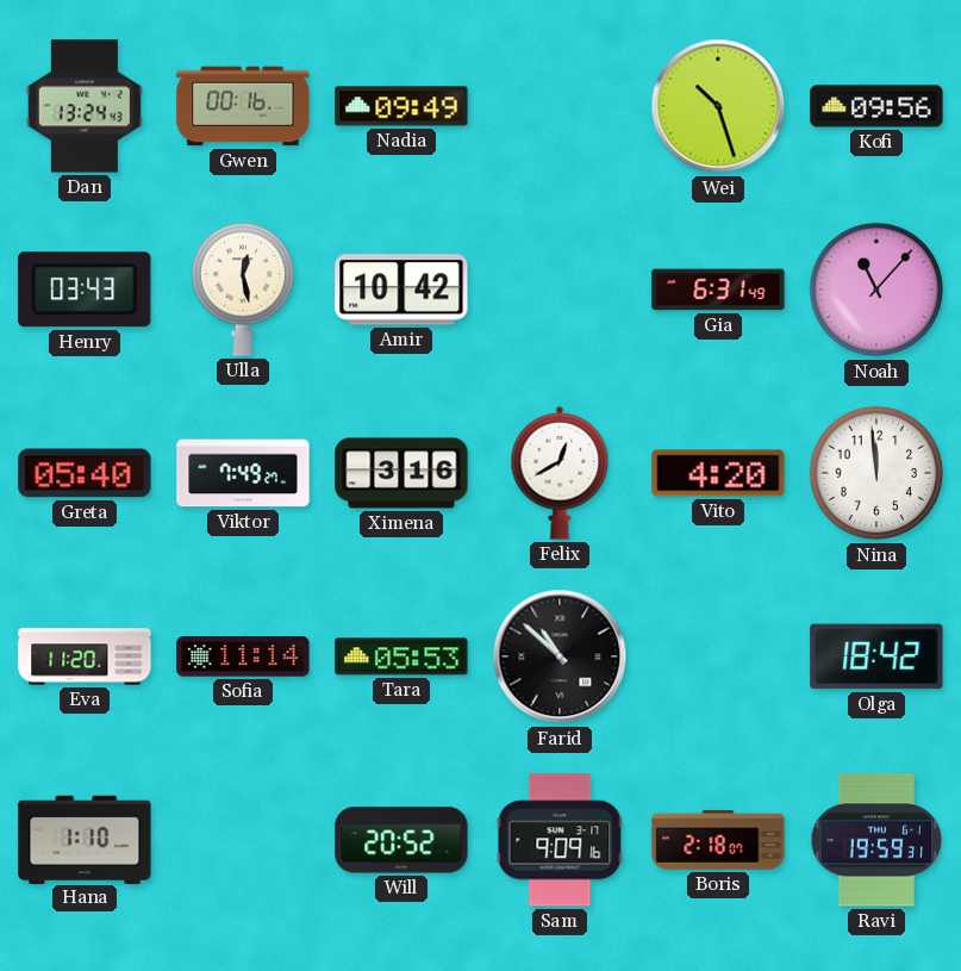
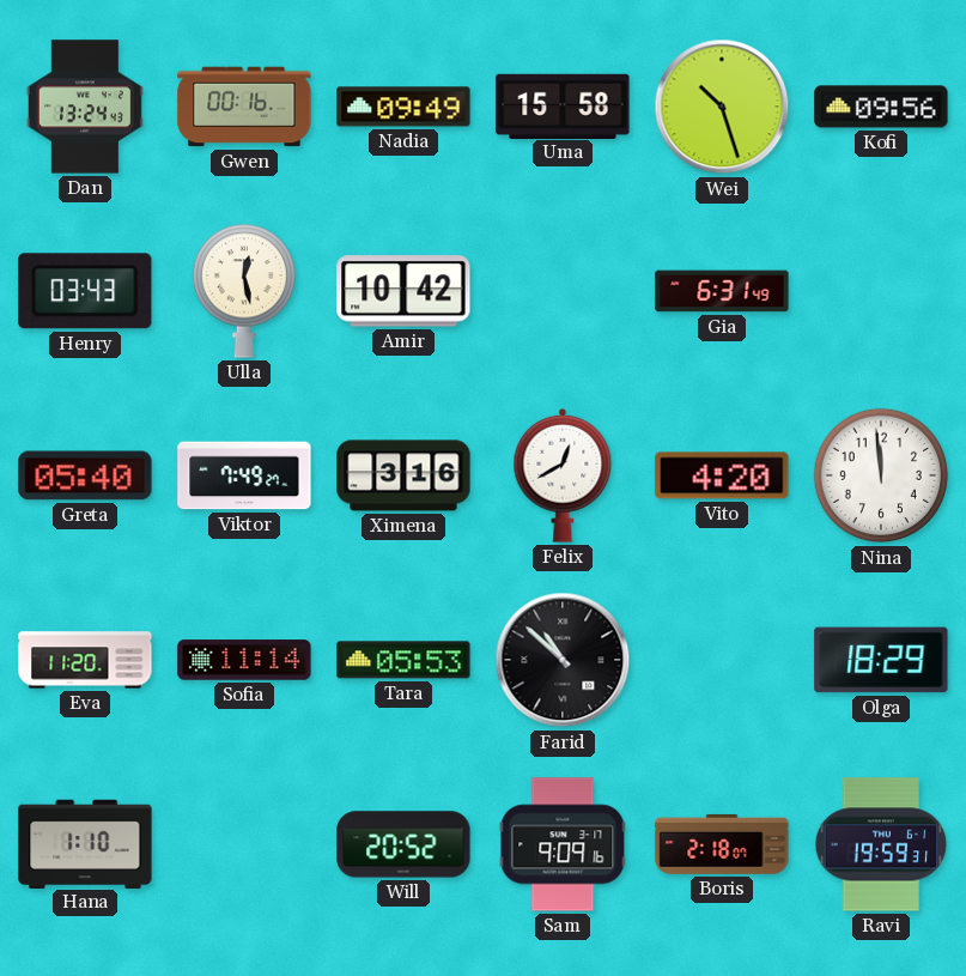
Uma: none -> 15:58 (563, 105)
Noah: 11:07 -> none (876, 290)
Olga: 18:42 -> 18:29 (881, 660)
